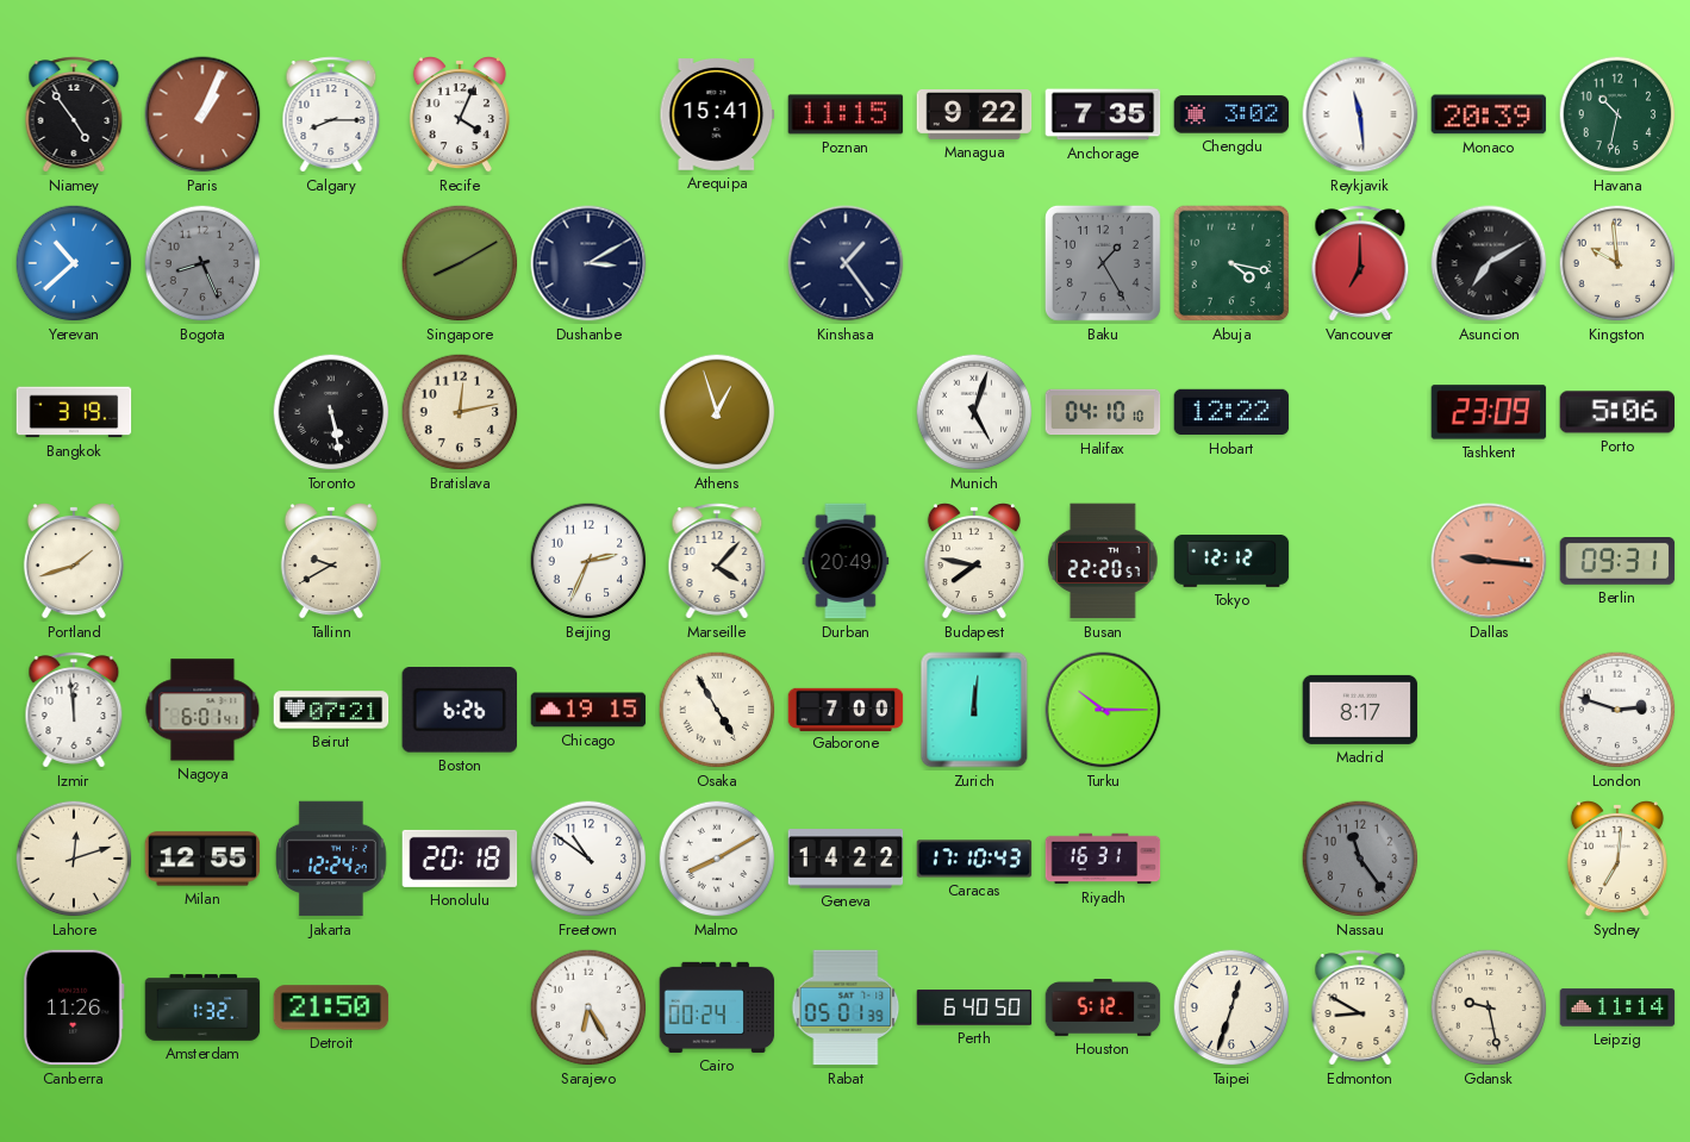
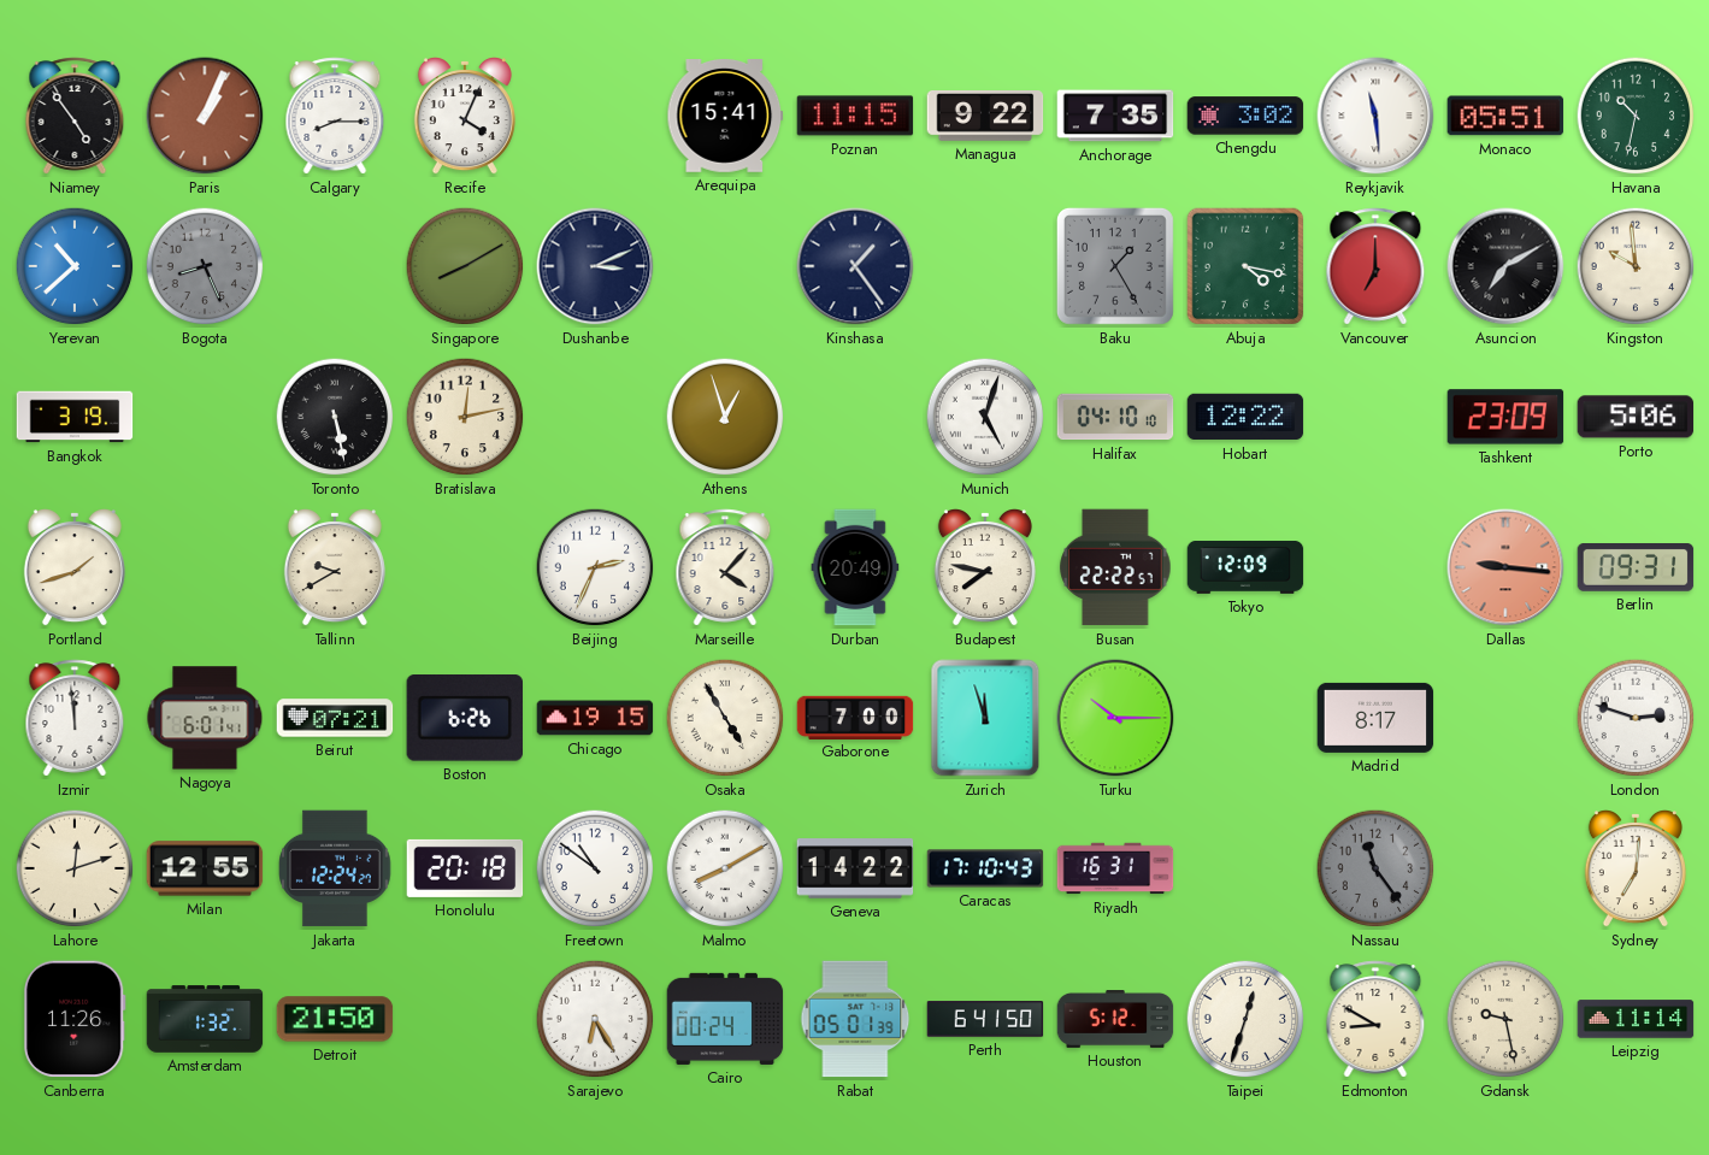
Monaco: 20:39 -> 05:51 (1505, 116)
Dushanbe: 3:10 -> 3:11 (595, 266)
Busan: 22:20 -> 22:22 (1115, 567)
Tokyo: 12:12 -> 12:09 (1245, 568)
Zurich: 12:01 -> 11:57 (985, 718)
Perth: 6:40 -> 6:41 (985, 1019)
